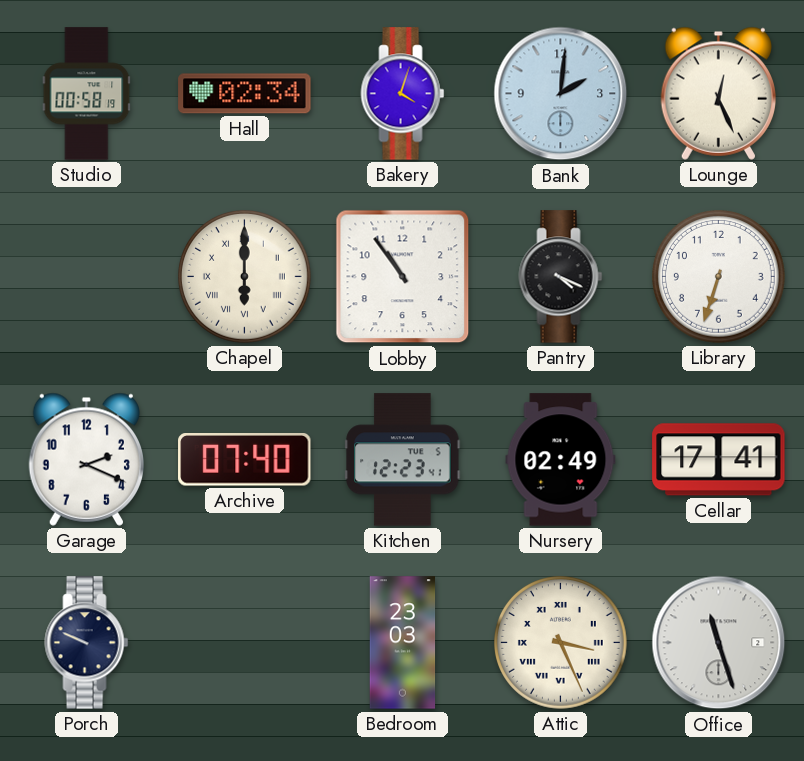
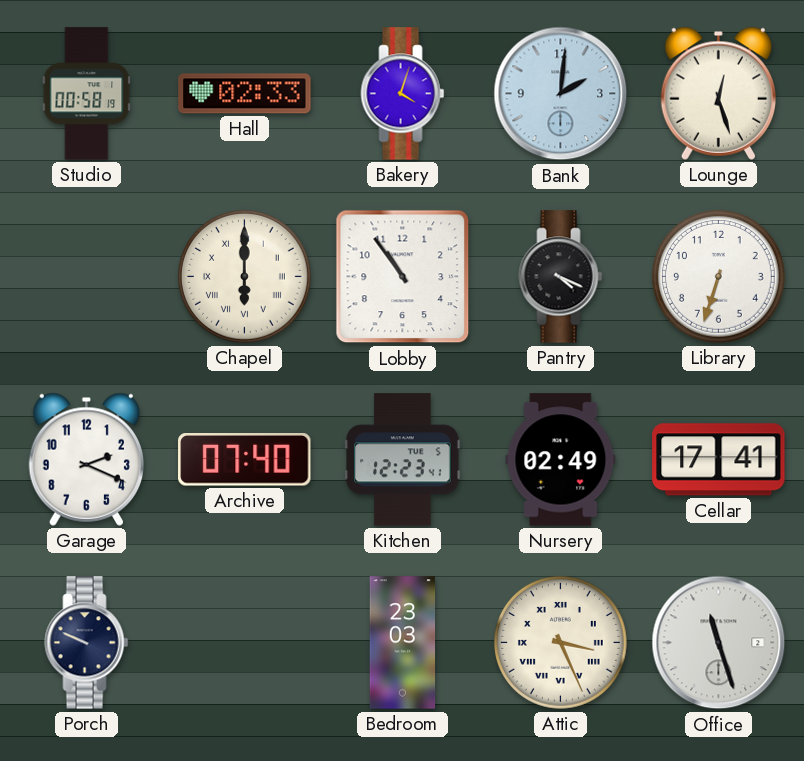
Hall: 02:34 -> 02:33 (245, 94)
Lounge: 12:26 -> 12:27 (718, 93)
